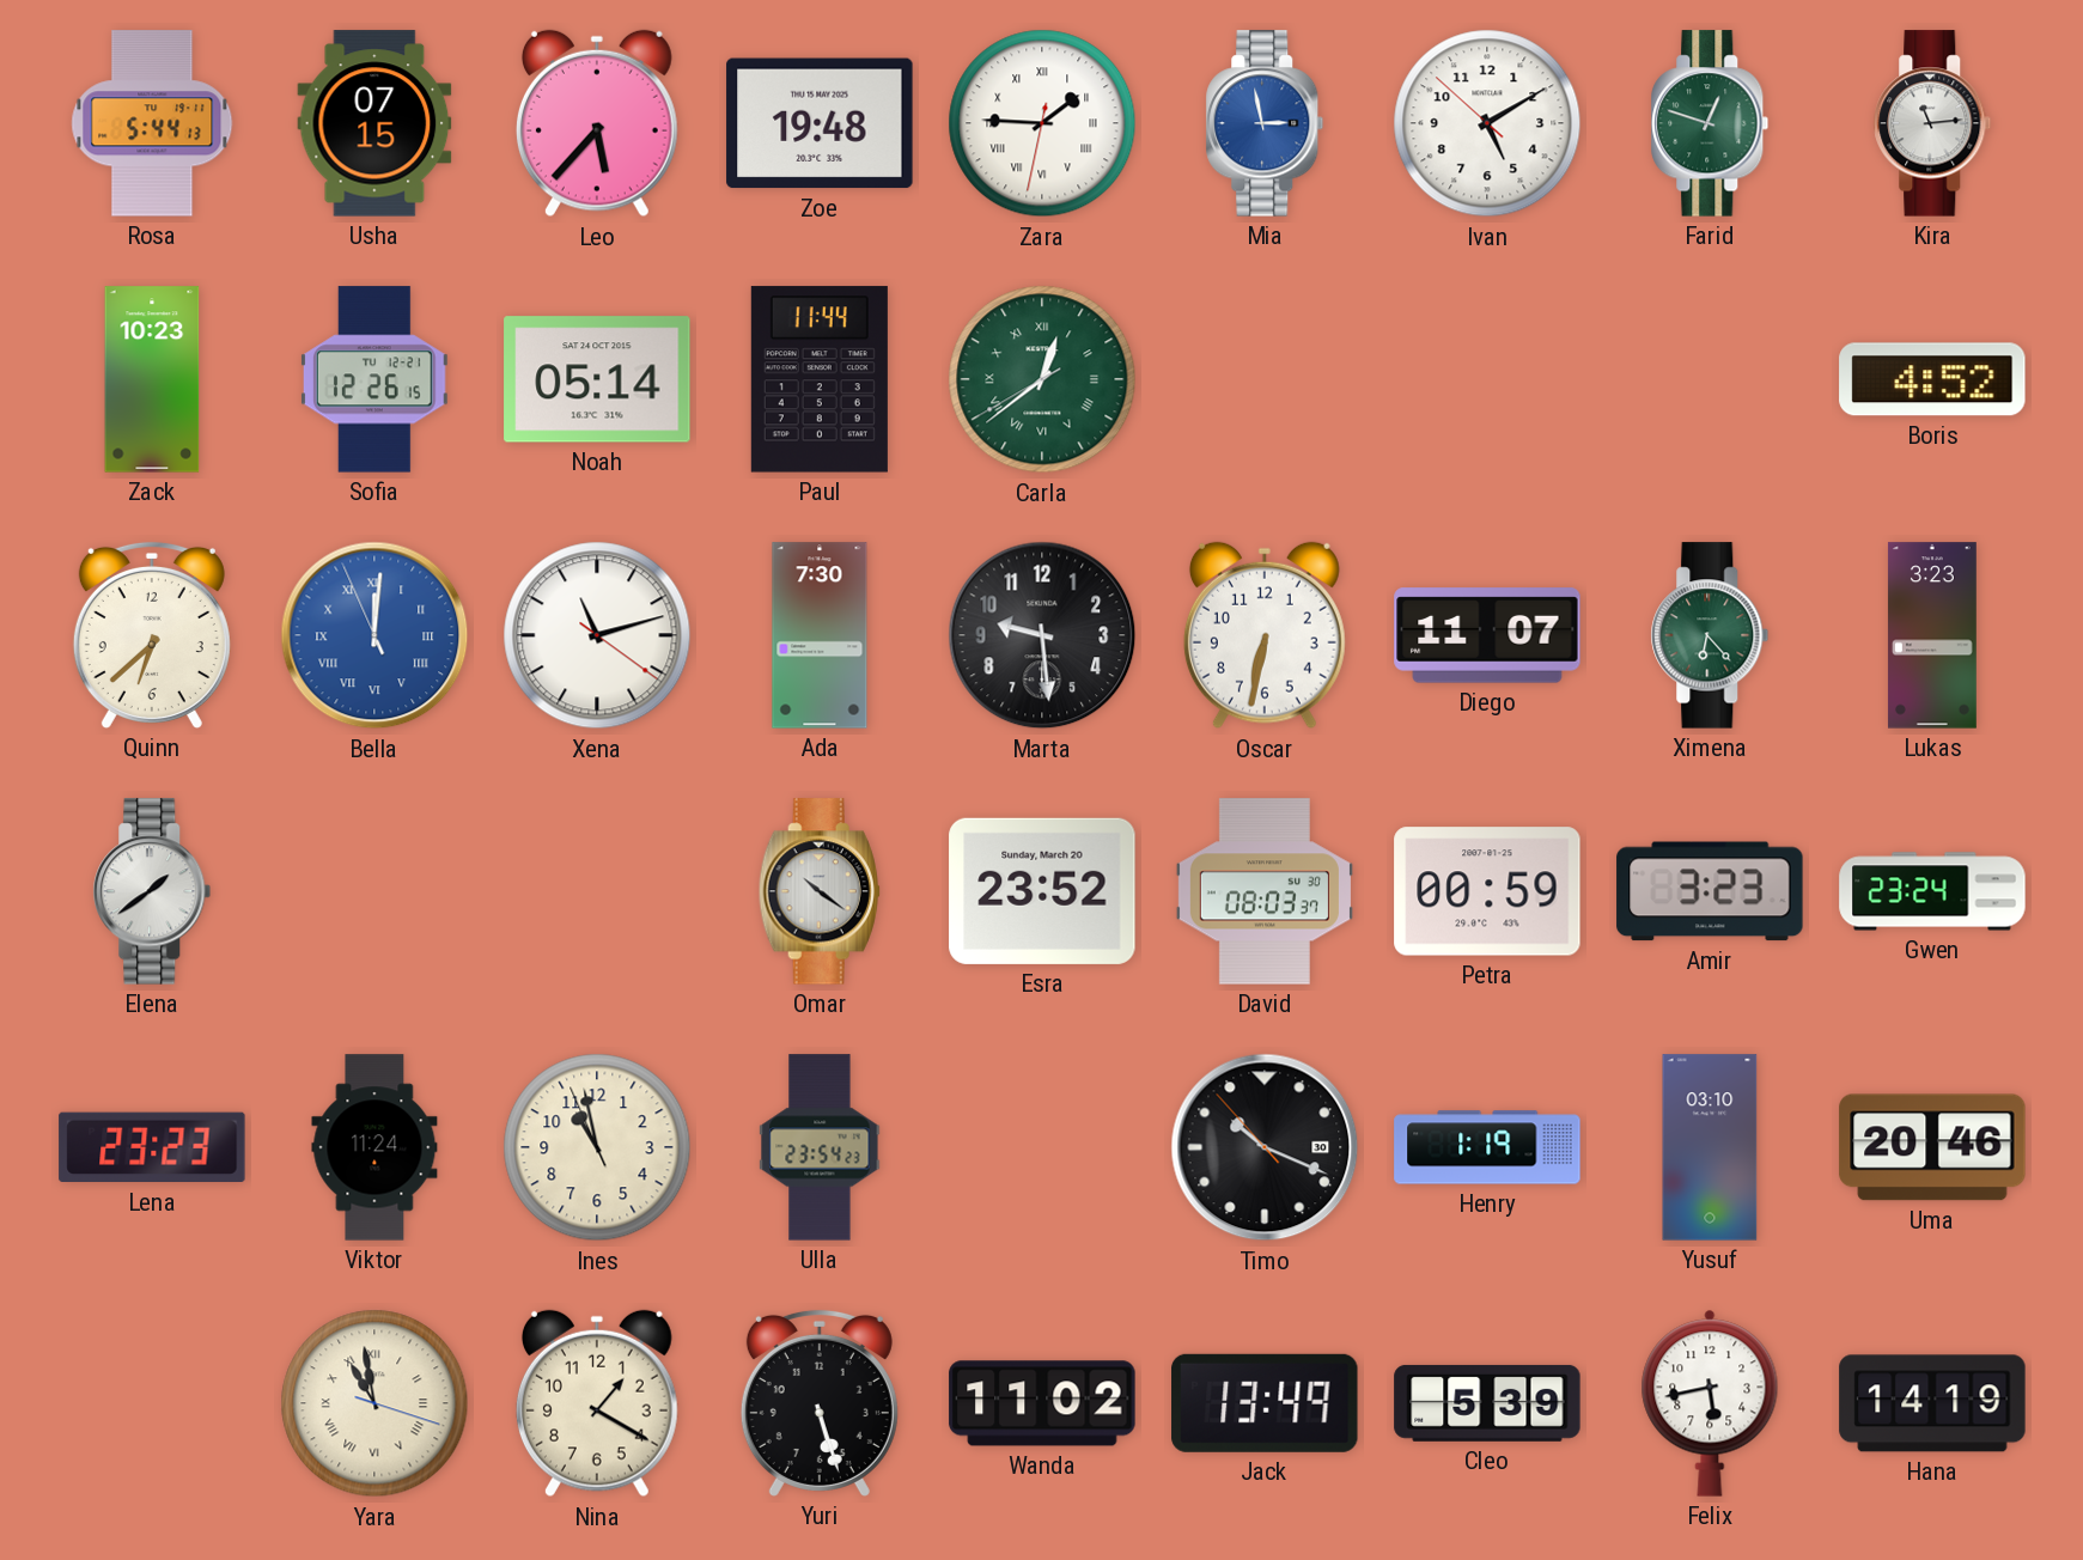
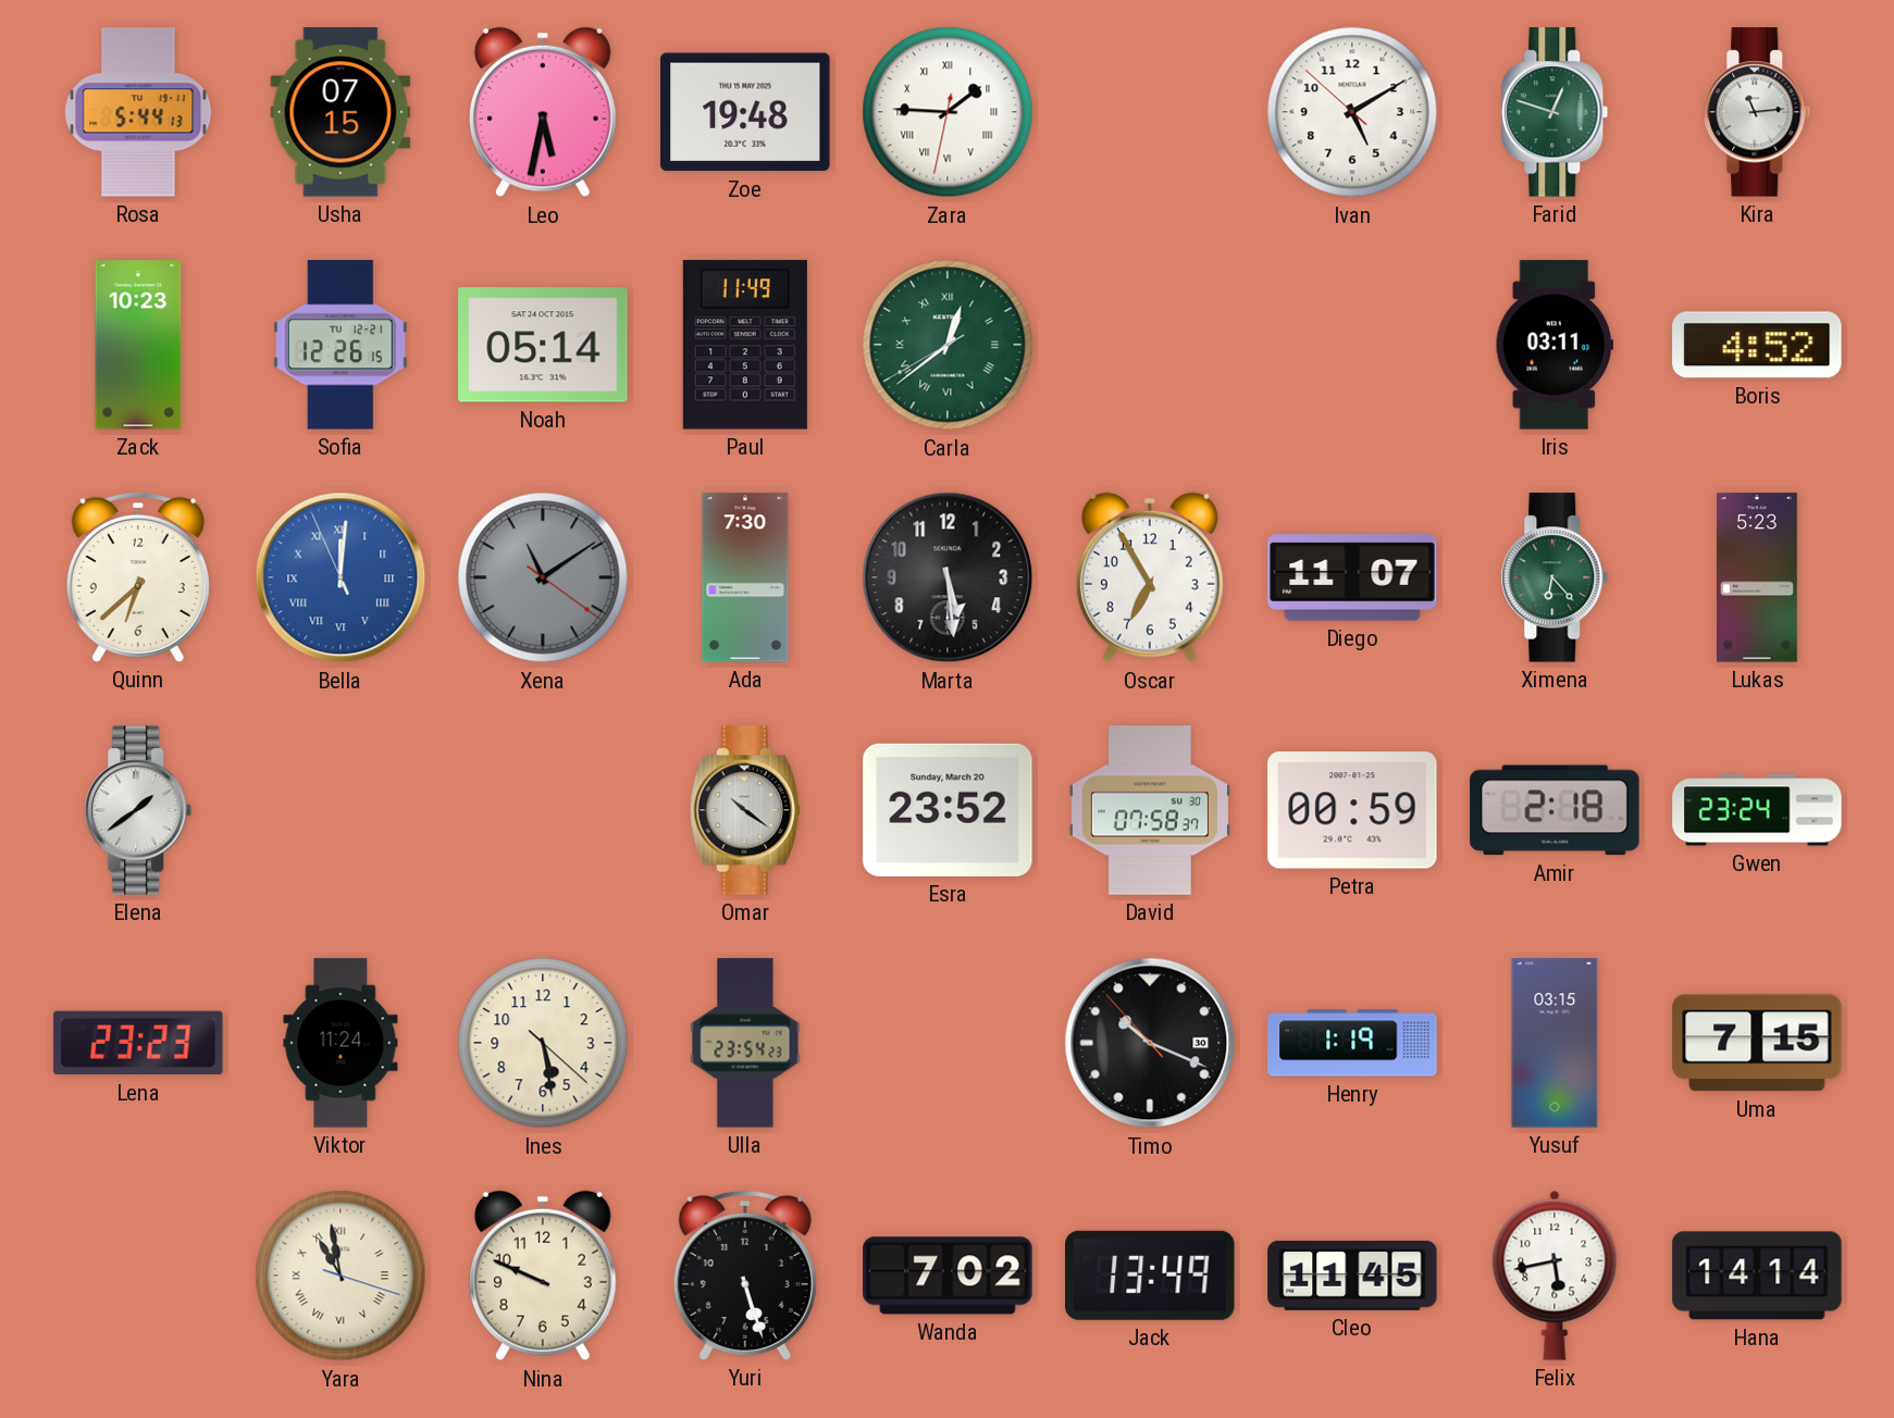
Leo: 5:37 -> 5:32 (543, 112)
Mia: 2:58 -> none (1265, 123)
Paul: 11:44 -> 11:49 (745, 345)
Iris: none -> 03:11 (1553, 345)
Xena: 11:12 -> 11:09 (543, 577)
Xena dial: white -> grey (543, 577)
Marta: 9:29 -> 5:29 (948, 577)
Oscar: 6:32 -> 6:55 (1150, 577)
Lukas: 3:23 -> 5:23 (1757, 577)
David: 08:03 -> 07:58 (1150, 810)
Amir: 3:23 -> 2:18 (1555, 810)
Ines: 10:57 -> 5:28 (543, 1043)
Yusuf: 03:10 -> 03:15 (1555, 1043)
Uma: 20:46 -> 7:15 (1757, 1043)
Nina: 1:20 -> 9:49 (543, 1276)
Wanda: 11:02 -> 7:02 (948, 1276)
Cleo: 5:39 -> 11:45 (1352, 1276)
Hana: 14:19 -> 14:14 (1757, 1276)
